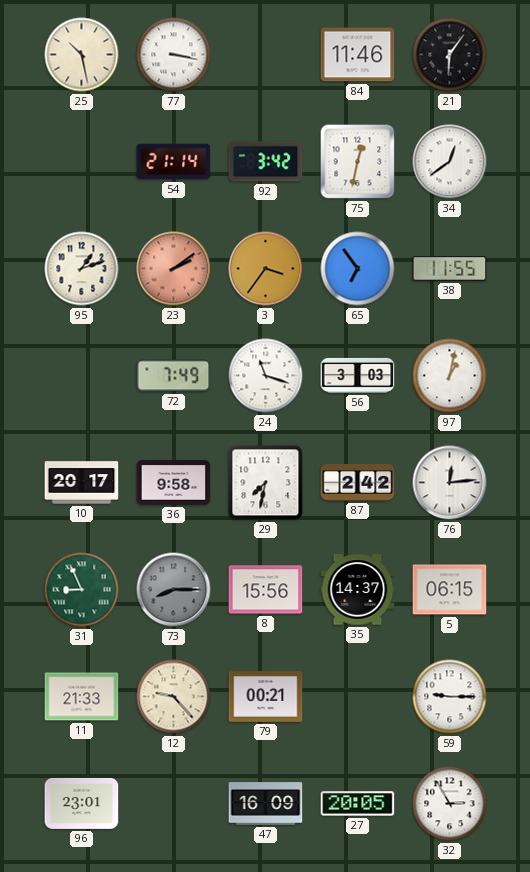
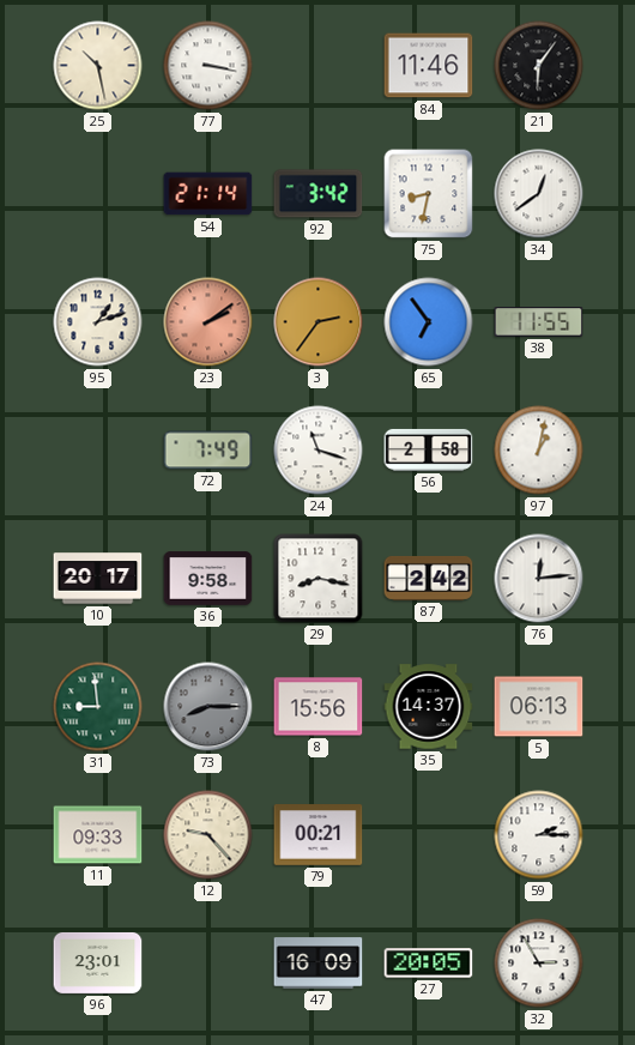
75: 12:32 -> 8:32 (429, 194)
3: 3:36 -> 2:36 (319, 322)
56: 3:03 -> 2:58 (429, 449)
29: 7:32 -> 8:17 (319, 579)
31: 8:56 -> 8:59 (98, 707)
5: 06:15 -> 06:13 (539, 707)
11: 21:33 -> 09:33 (98, 835)
59: 9:15 -> 2:15 (539, 835)
